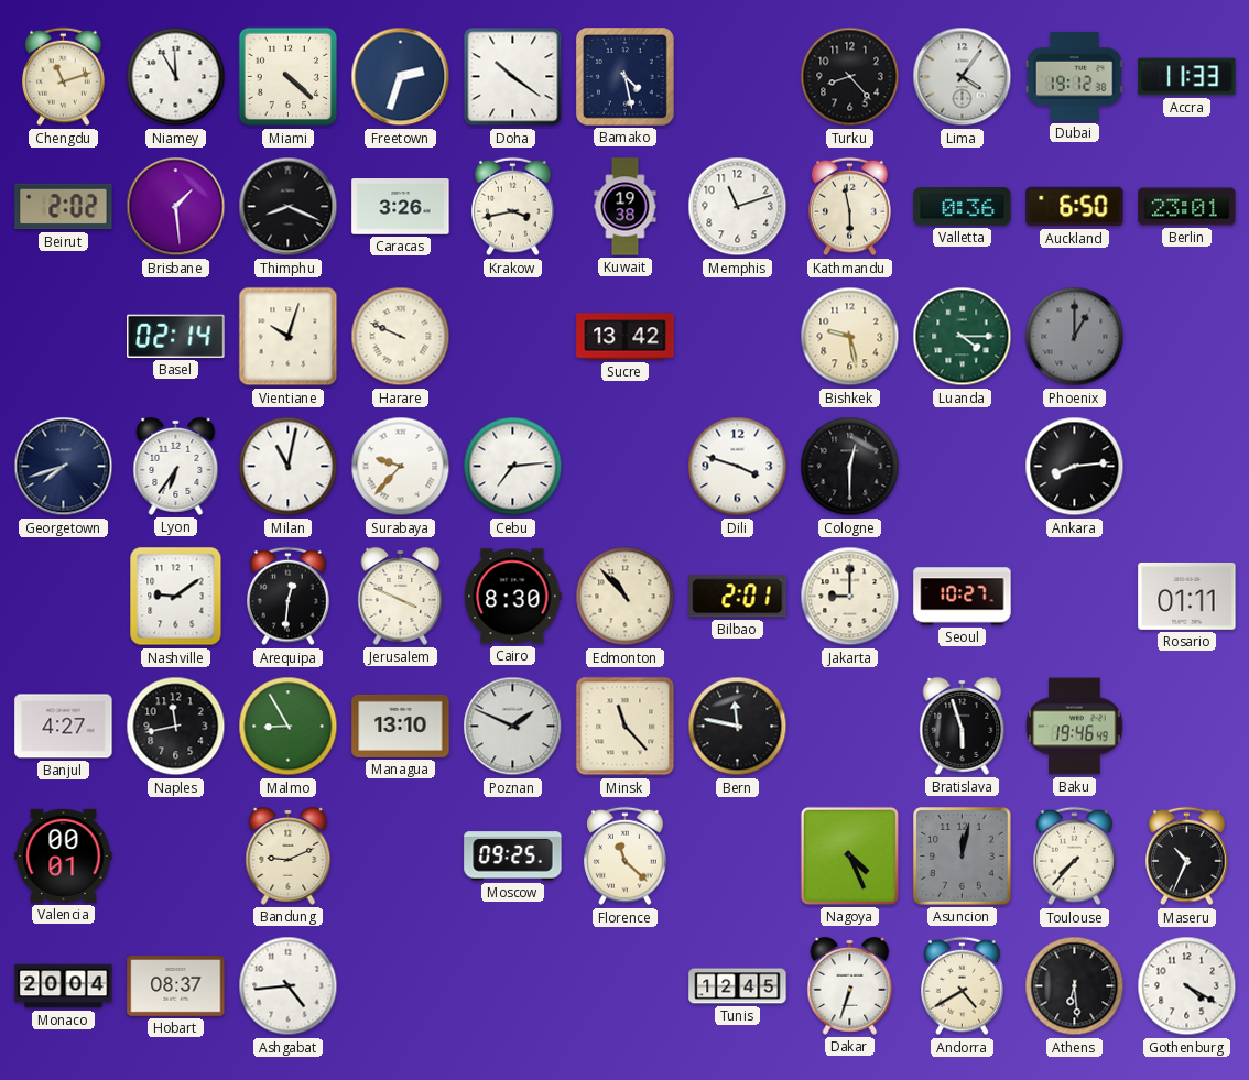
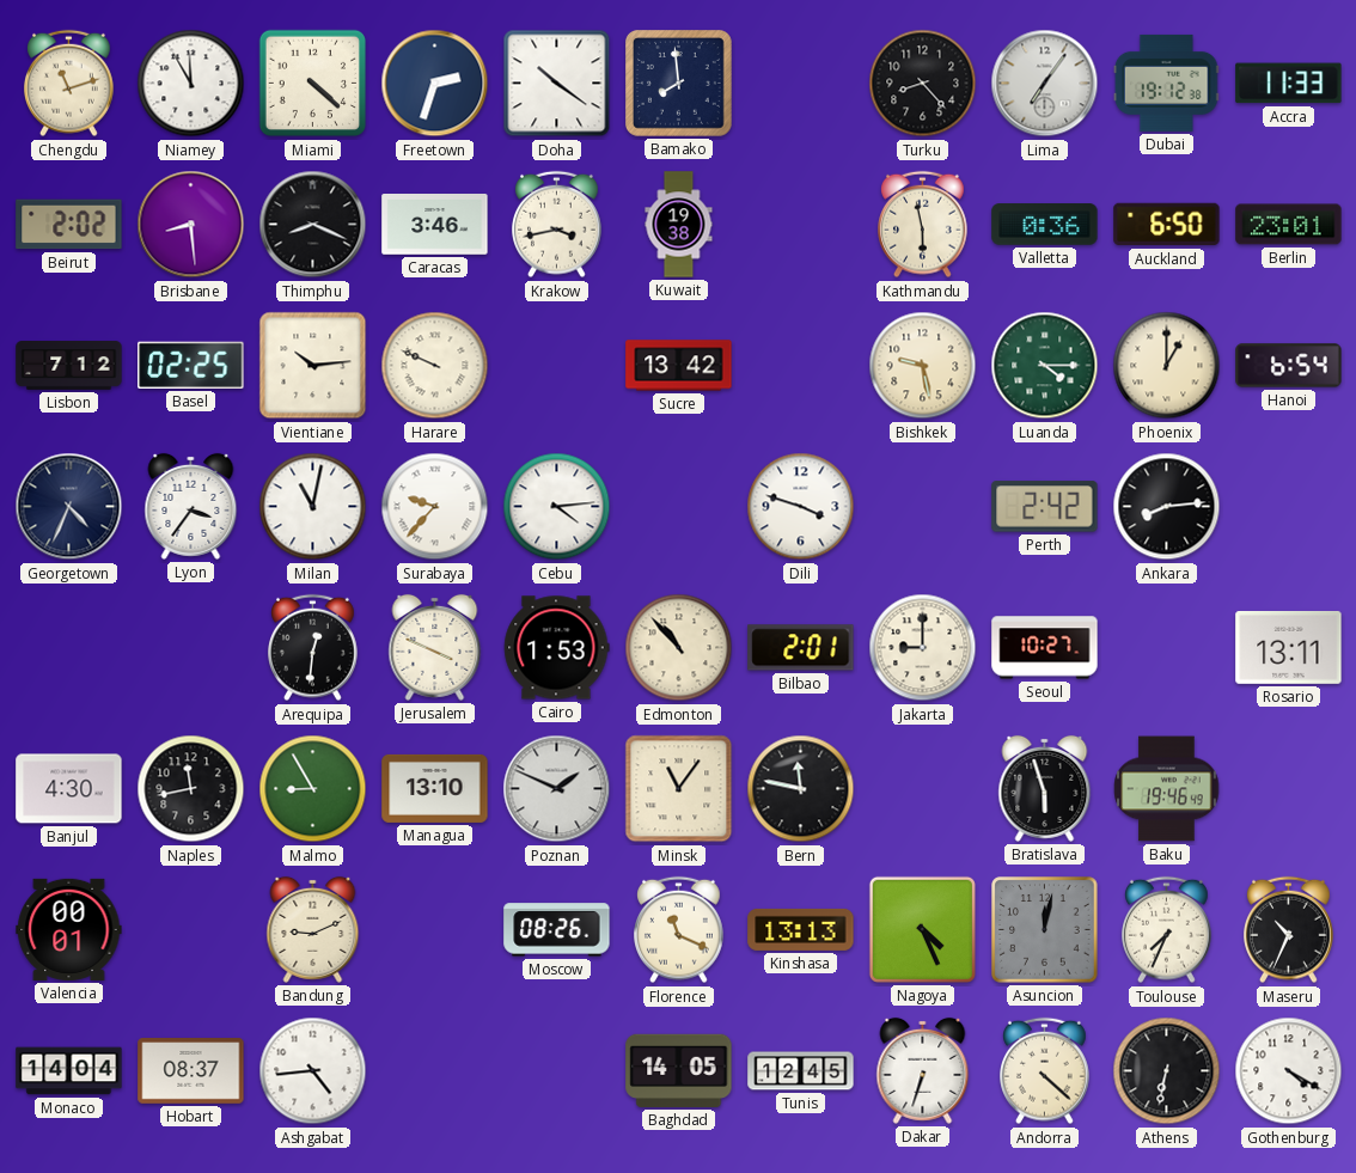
Bamako: 4:28 -> 7:59 (679, 84)
Lima: 4:06 -> 7:06 (1045, 84)
Brisbane: 1:29 -> 8:29 (191, 225)
Caracas: 3:26 -> 3:46 (435, 225)
Memphis: 11:12 -> none (738, 207)
Lisbon: none -> 7:12 (69, 366)
Basel: 02:14 -> 02:25 (191, 365)
Vientiane: 10:03 -> 10:14 (313, 366)
Phoenix dial: grey -> cream (1167, 366)
Hanoi: none -> 6:54 (1289, 366)
Georgetown: 7:42 -> 4:34 (69, 507)
Lyon: 6:36 -> 3:36 (191, 506)
Cebu: 7:14 -> 4:14 (557, 507)
Cologne: 12:30 -> none (850, 467)
Perth: none -> 2:42 (1045, 507)
Nashville: 9:09 -> none (176, 597)
Cairo: 8:30 -> 1:53 (557, 648)
Rosario: 01:11 -> 13:11 (1289, 647)
Banjul: 4:27 -> 4:30 (69, 789)
Minsk: 11:23 -> 11:06 (679, 789)
Moscow: 09:25 -> 08:26 (557, 930)
Florence: 11:22 -> 11:19 (679, 930)
Kinshasa: none -> 13:13 (801, 929)
Toulouse: 7:37 -> 7:34 (1167, 930)
Monaco: 20:04 -> 14:04 (69, 1071)
Baghdad: none -> 14:05 (679, 1070)
Andorra: 4:40 -> 4:22 (1045, 1071)
Athens: 6:29 -> 6:32 (1167, 1071)
